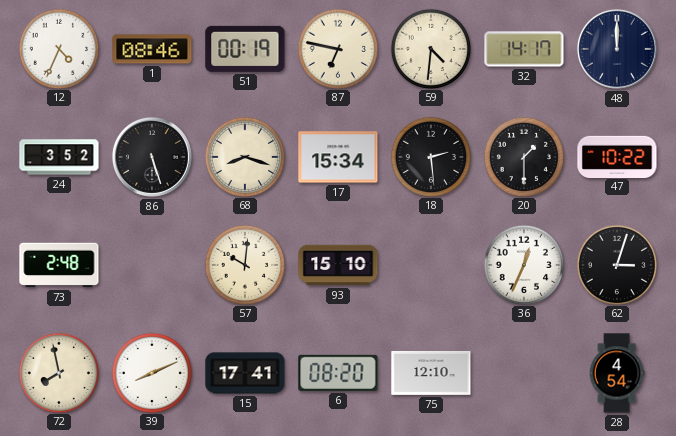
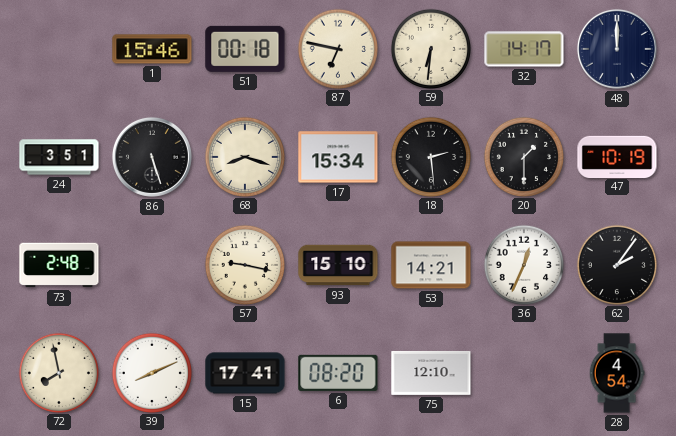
12: 4:34 -> none (58, 48)
1: 08:46 -> 15:46 (152, 49)
51: 00:19 -> 00:18 (245, 49)
59: 4:31 -> 6:31 (430, 48)
24: 3:52 -> 3:51 (59, 157)
47: 10:22 -> 10:19 (617, 156)
57: 10:01 -> 9:17 (244, 264)
53: none -> 14:21 (431, 265)
62: 3:03 -> 2:06 (616, 264)
